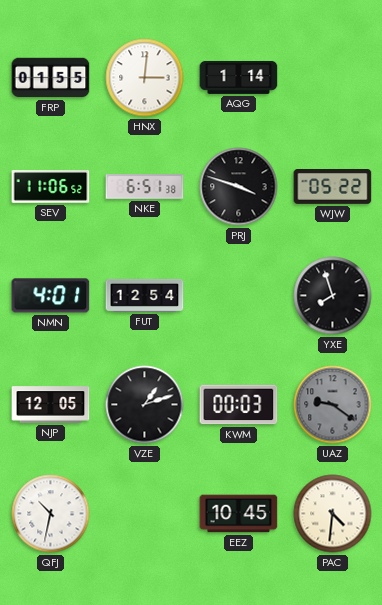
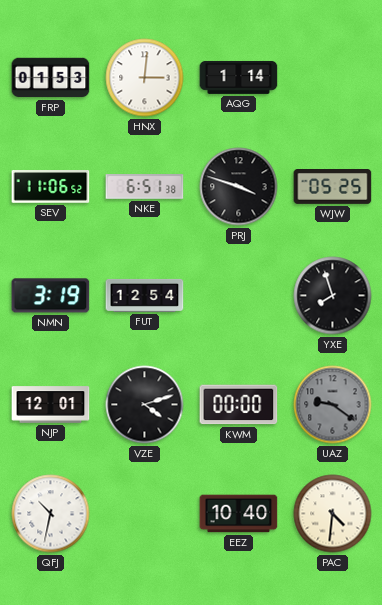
FRP: 01:55 -> 01:53 (51, 78)
WJW: 05:22 -> 05:25 (333, 187)
NMN: 4:01 -> 3:19 (51, 296)
NJP: 12:05 -> 12:01 (51, 405)
VZE: 1:12 -> 4:12 (145, 405)
KWM: 00:03 -> 00:00 (239, 405)
EEZ: 10:45 -> 10:40 (239, 514)
